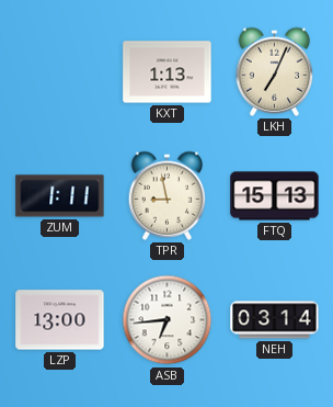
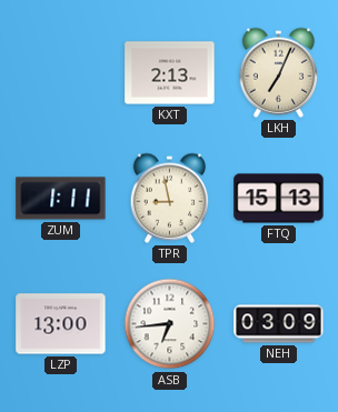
KXT: 1:13 -> 2:13 (170, 73)
NEH: 03:14 -> 03:09 (279, 324)
